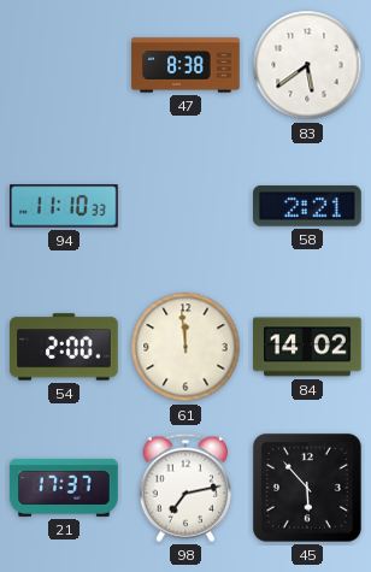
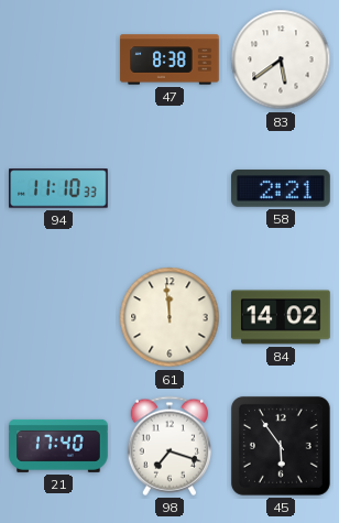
54: 2:00 -> none (64, 347)
21: 17:37 -> 17:40 (58, 446)
98: 7:13 -> 7:18 (168, 446)
45: 5:53 -> 5:54 (281, 446)
